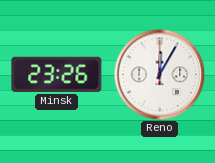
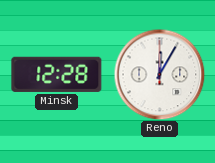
Minsk: 23:26 -> 12:28 (57, 74)
